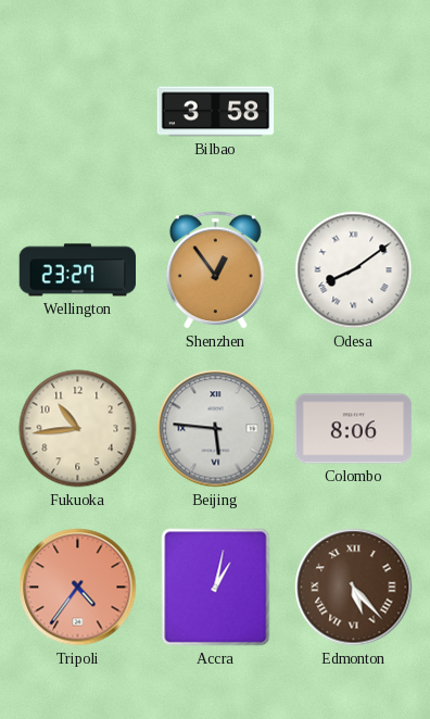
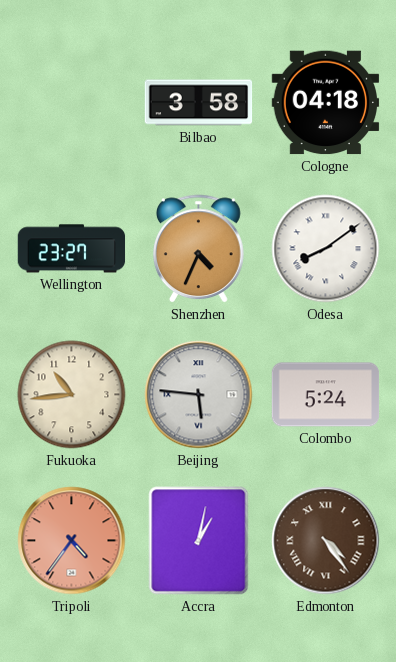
Cologne: none -> 04:18 (326, 103)
Shenzhen: 12:54 -> 4:34 (199, 249)
Colombo: 8:06 -> 5:24 (326, 395)
Edmonton: 5:23 -> 4:24 (326, 541)
